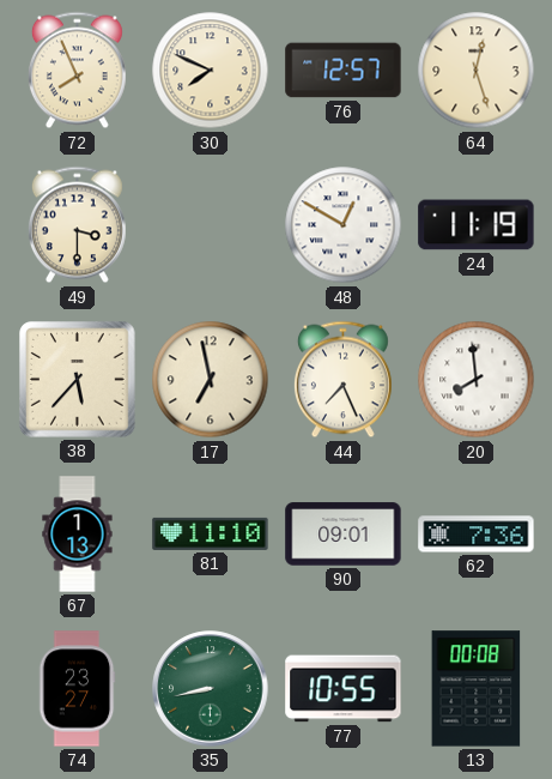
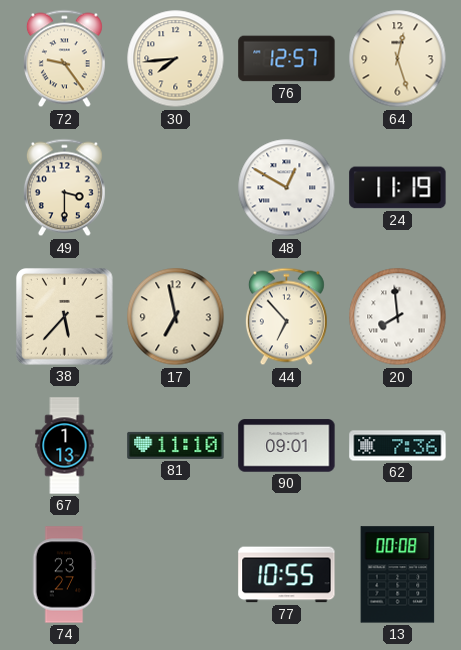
72: 7:56 -> 9:24 (64, 59)
30: 7:49 -> 7:44 (176, 59)
44: 7:26 -> 6:53 (286, 317)
35: 8:43 -> none (211, 689)
